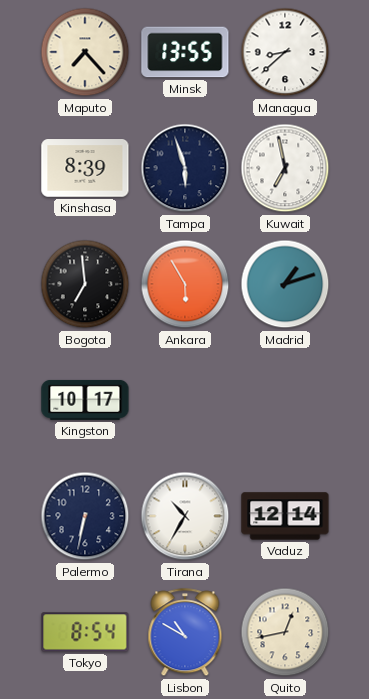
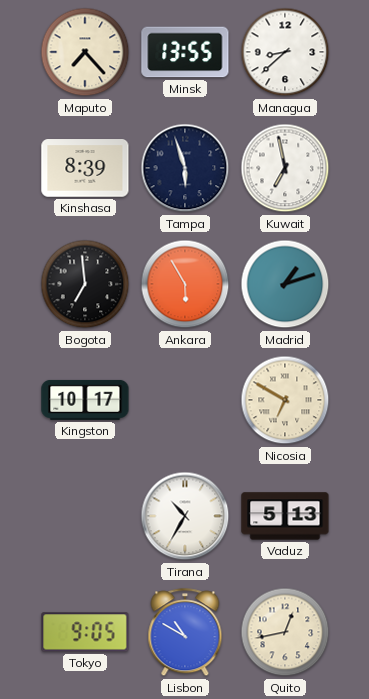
Nicosia: none -> 6:50 (285, 400)
Palermo: 6:32 -> none (85, 516)
Vaduz: 12:14 -> 5:13 (285, 516)
Tokyo: 8:54 -> 9:05 (85, 632)
